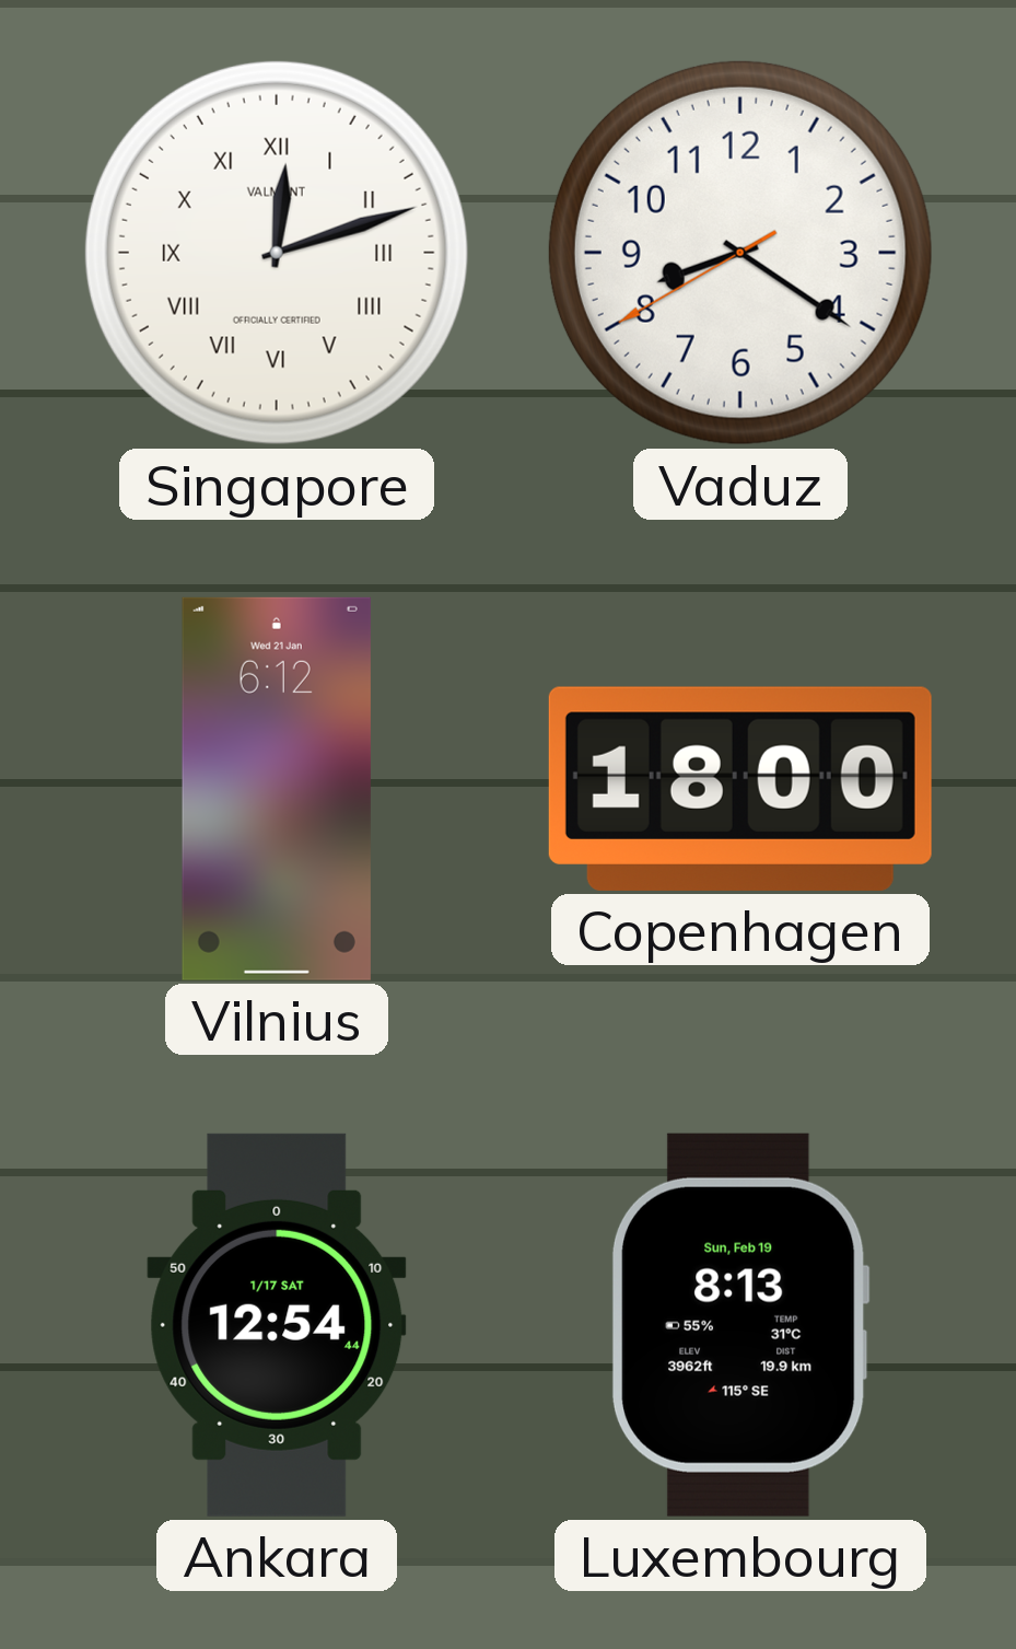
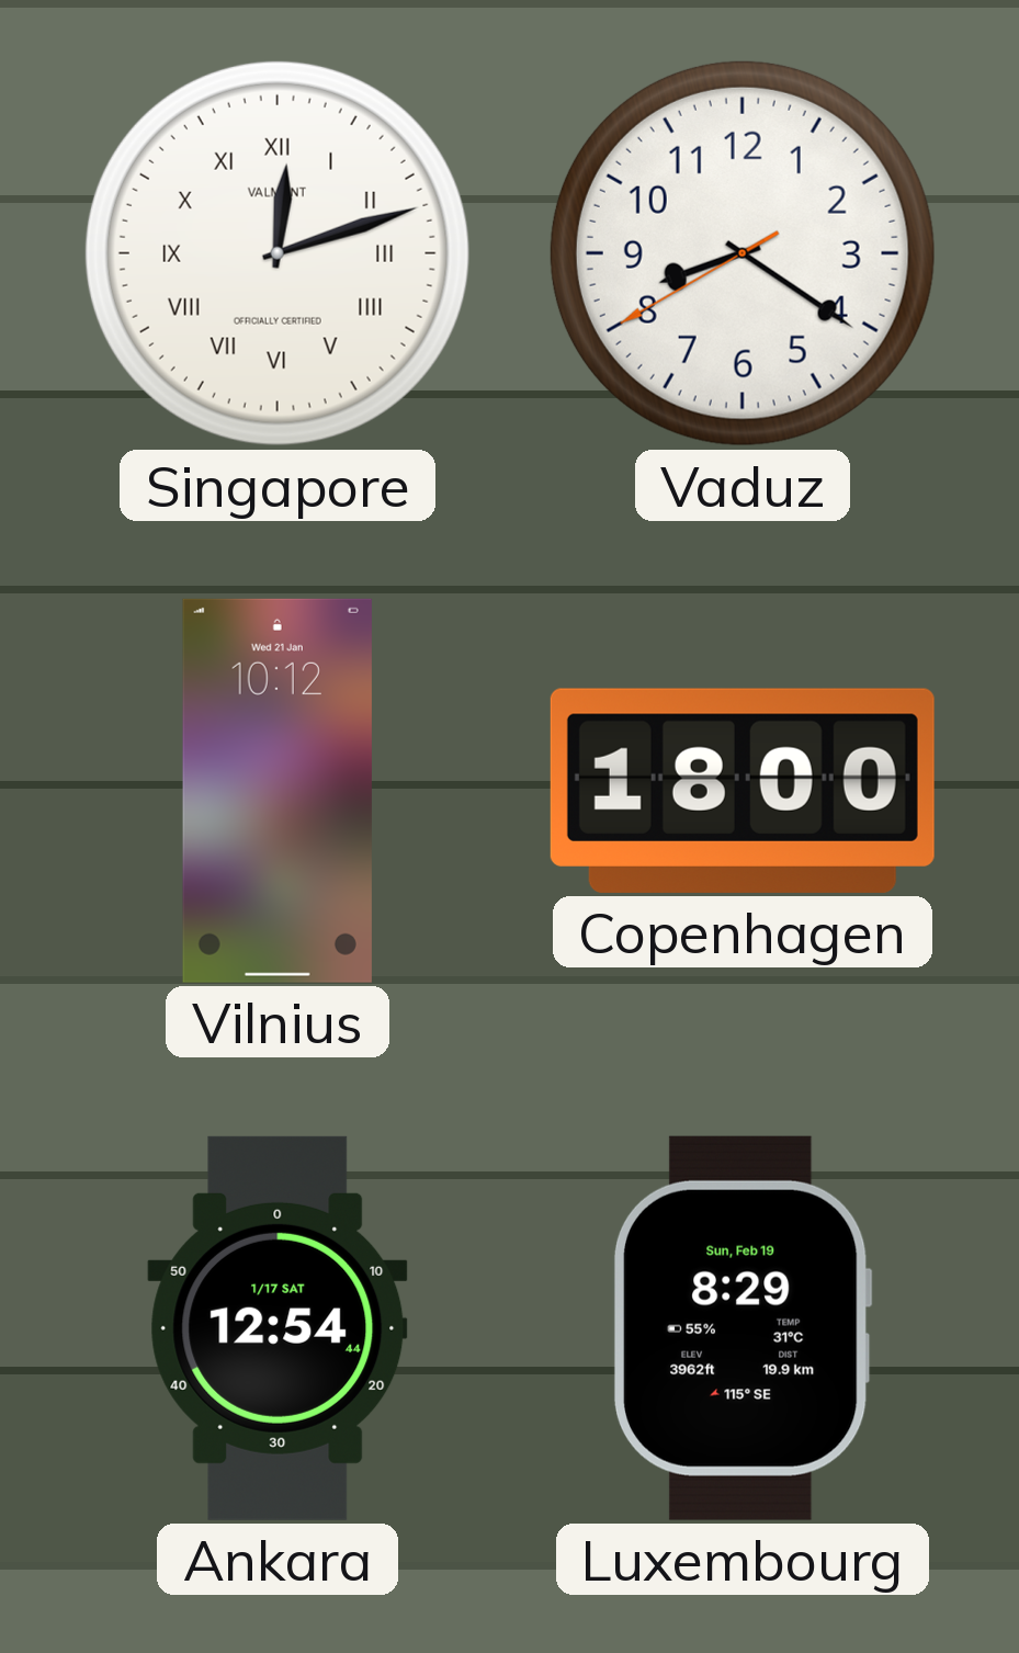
Vilnius: 6:12 -> 10:12 (278, 791)
Luxembourg: 8:13 -> 8:29 (743, 1328)
